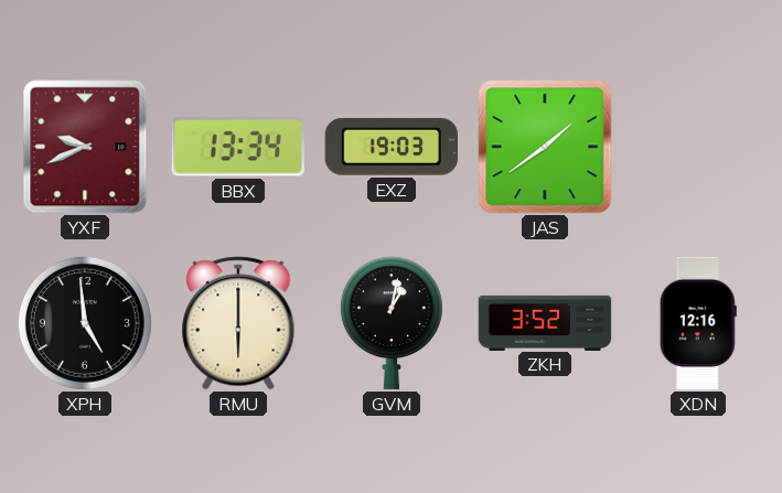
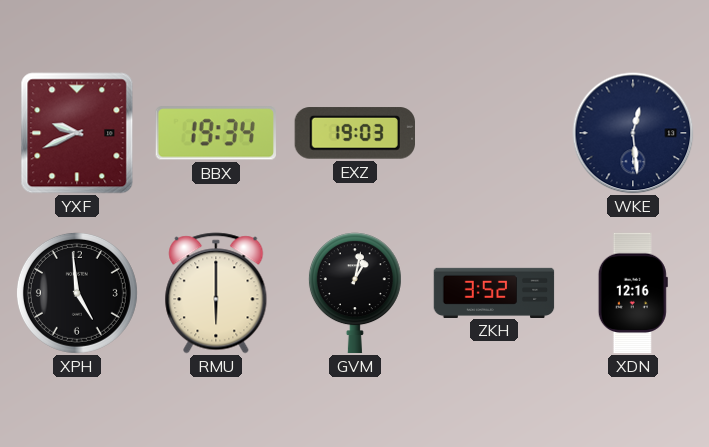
BBX: 13:34 -> 19:34 (215, 133)
JAS: 1:39 -> none (545, 147)
WKE: none -> 12:29 (633, 133)
